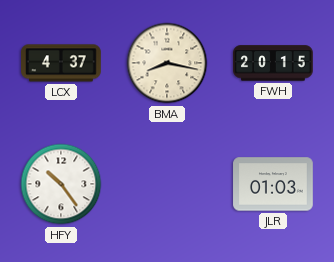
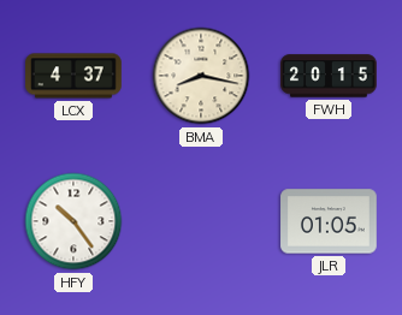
JLR: 01:03 -> 01:05 (329, 221)
